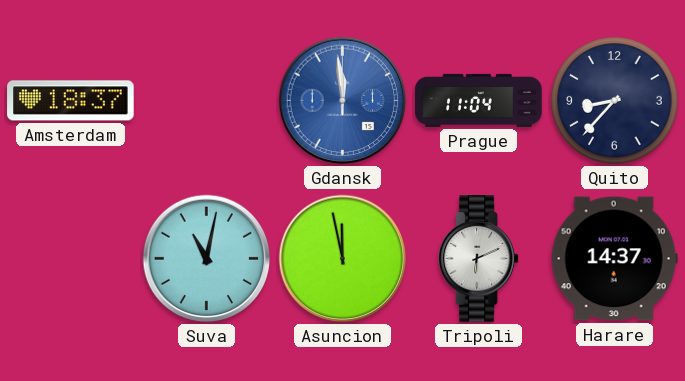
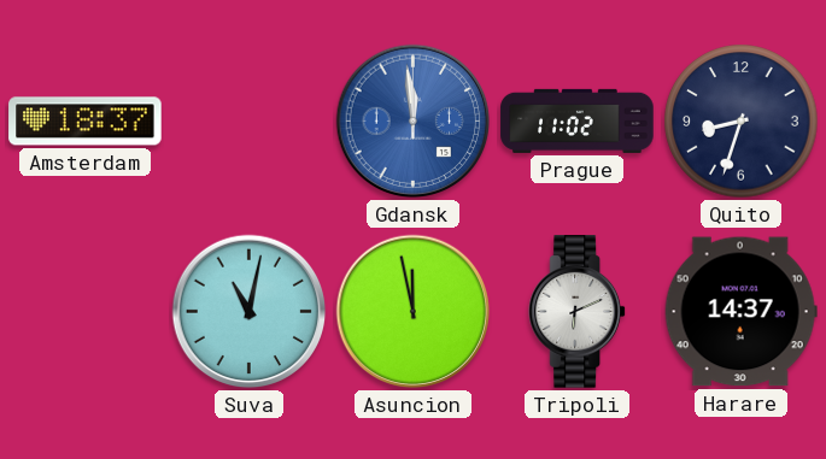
Prague: 11:04 -> 11:02 (578, 120)
Quito: 8:37 -> 8:33 (742, 122)
